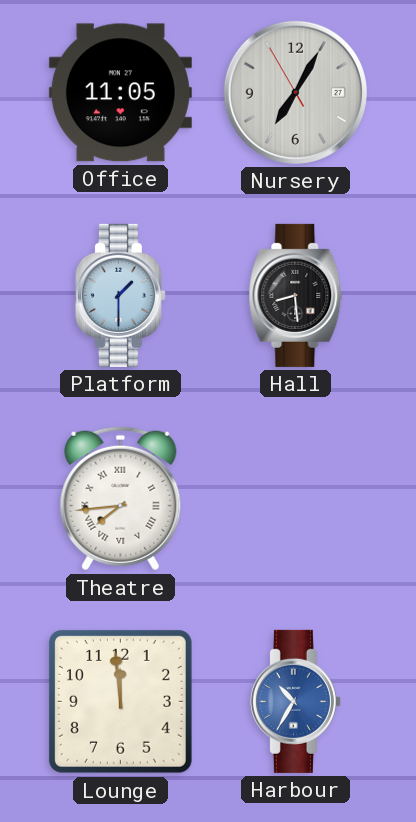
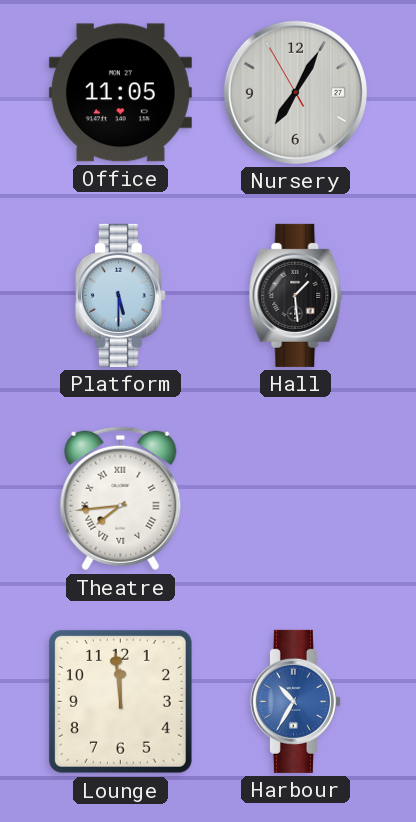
Platform: 1:30 -> 5:30 (120, 295)
Hall: 8:29 -> 1:29 (296, 295)
